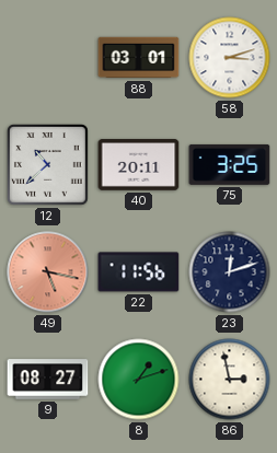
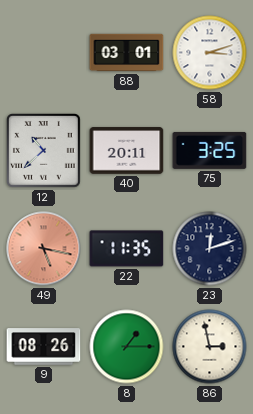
22: 11:56 -> 11:35 (127, 249)
9: 08:27 -> 08:26 (44, 347)
8: 1:12 -> 1:15 (127, 347)
